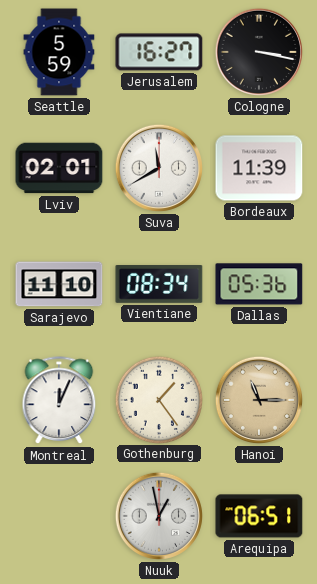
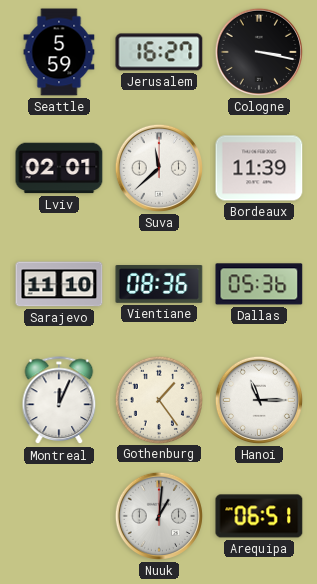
Suva: 11:40 -> 11:38 (159, 168)
Vientiane: 08:34 -> 08:36 (159, 285)
Hanoi dial: champagne -> white (259, 400)
Nuuk: 12:58 -> 1:01 (159, 516)
